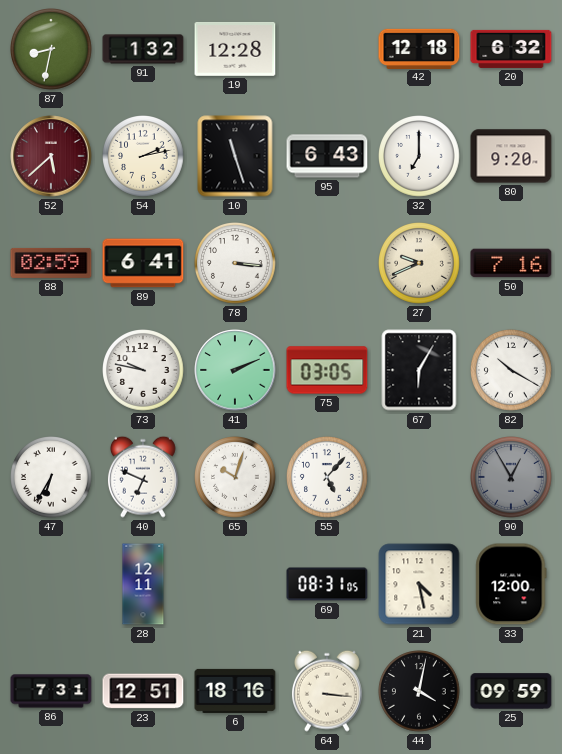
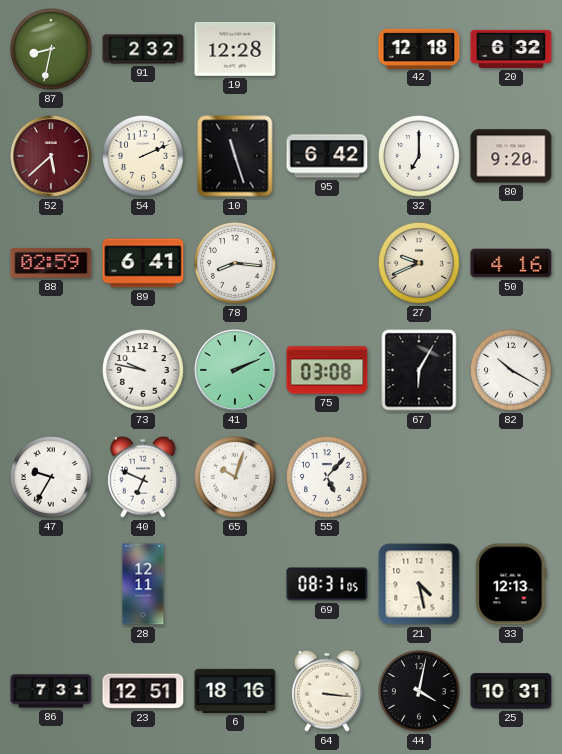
91: 1:32 -> 2:32 (143, 49)
54: 2:13 -> 2:11 (144, 157)
95: 6:43 -> 6:42 (327, 156)
78: 3:16 -> 8:16 (236, 264)
50: 7:16 -> 4:16 (511, 263)
75: 03:05 -> 03:08 (327, 370)
47: 6:35 -> 9:35 (52, 478)
90: 12:55 -> none (512, 478)
33: 12:00 -> 12:13 (511, 584)
25: 09:59 -> 10:31 (511, 691)
